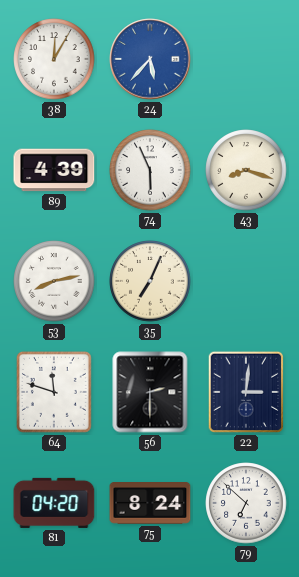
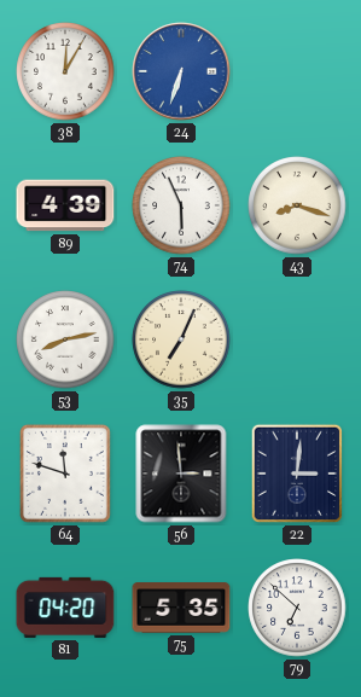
24: 5:37 -> 6:33 (181, 71)
56: 2:30 -> 2:59 (181, 474)
75: 8:24 -> 5:35 (181, 608)
